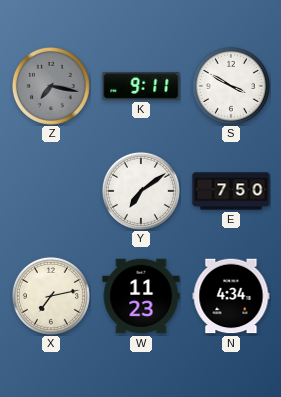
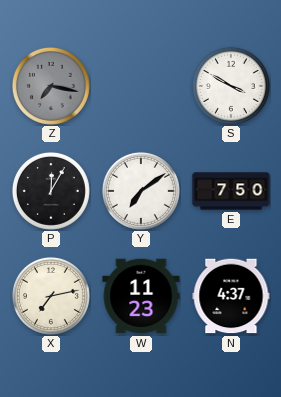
K: 9:11 -> none (141, 86)
P: none -> 12:05 (51, 191)
N: 4:34 -> 4:37 (231, 296)
